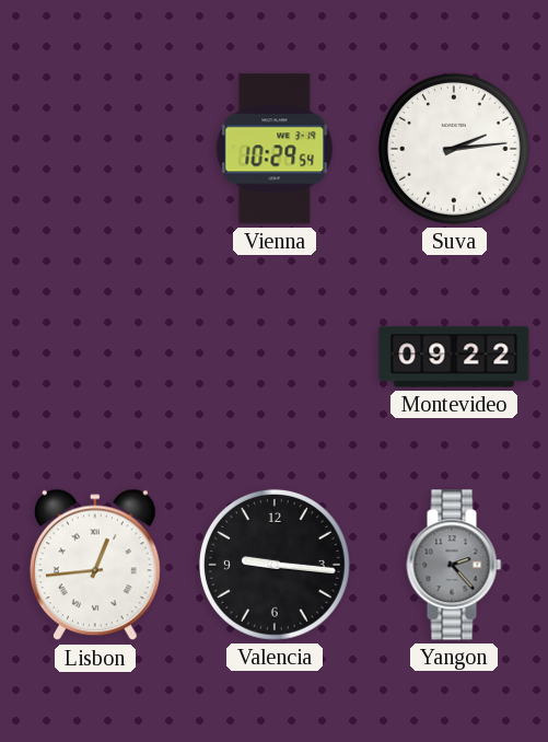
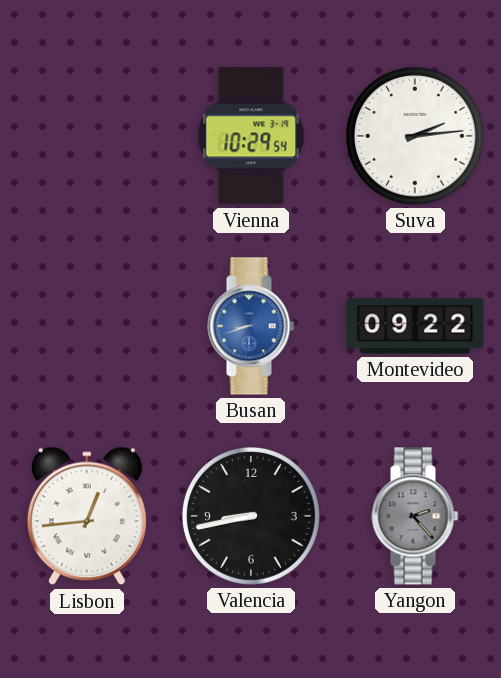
Busan: none -> 8:42 (251, 326)
Valencia: 9:16 -> 8:43 (251, 516)
